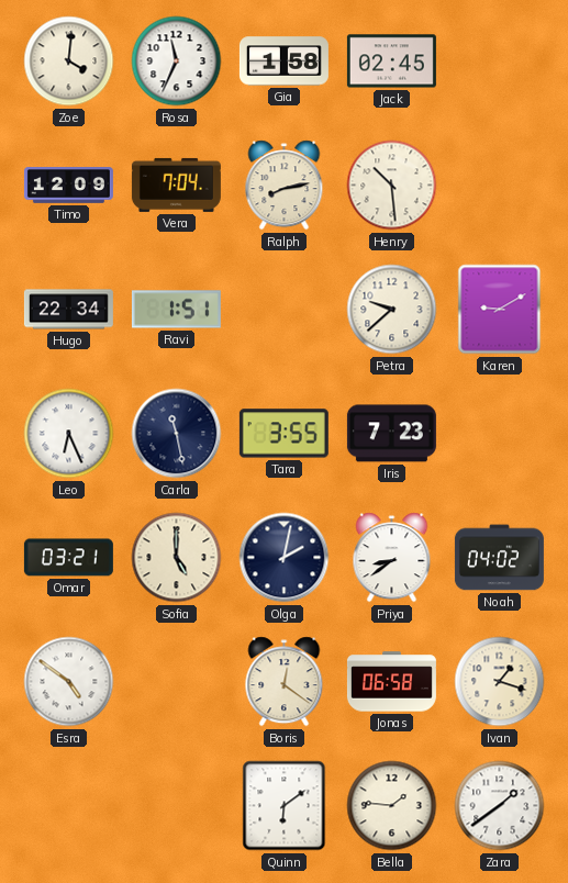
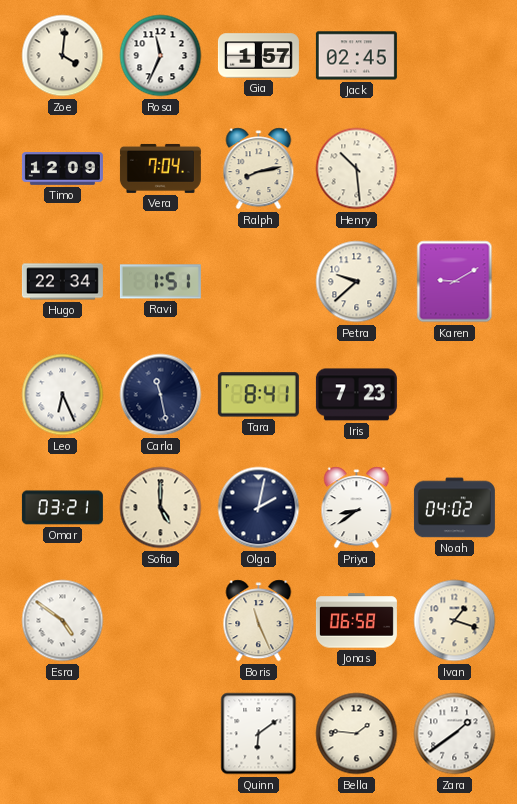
Gia: 1:58 -> 1:57 (258, 56)
Tara: 3:55 -> 8:41 (258, 395)
Boris: 12:21 -> 11:26 (259, 621)
